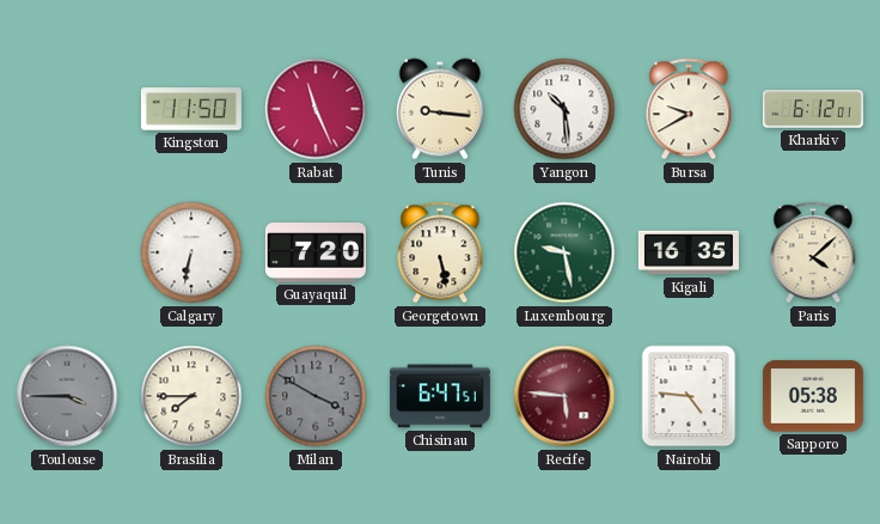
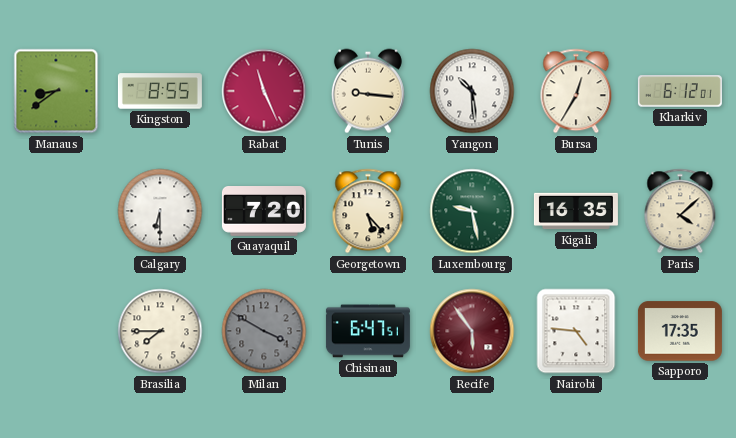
Manaus: none -> 8:39 (56, 91)
Kingston: 11:50 -> 8:55 (160, 91)
Bursa: 9:40 -> 12:35 (576, 91)
Calgary: 6:32 -> 6:30 (160, 211)
Georgetown: 5:28 -> 5:23 (368, 211)
Toulouse: 3:45 -> none (67, 396)
Recife: 5:46 -> 5:54 (472, 331)
Sapporo: 05:38 -> 17:35 (680, 331)
